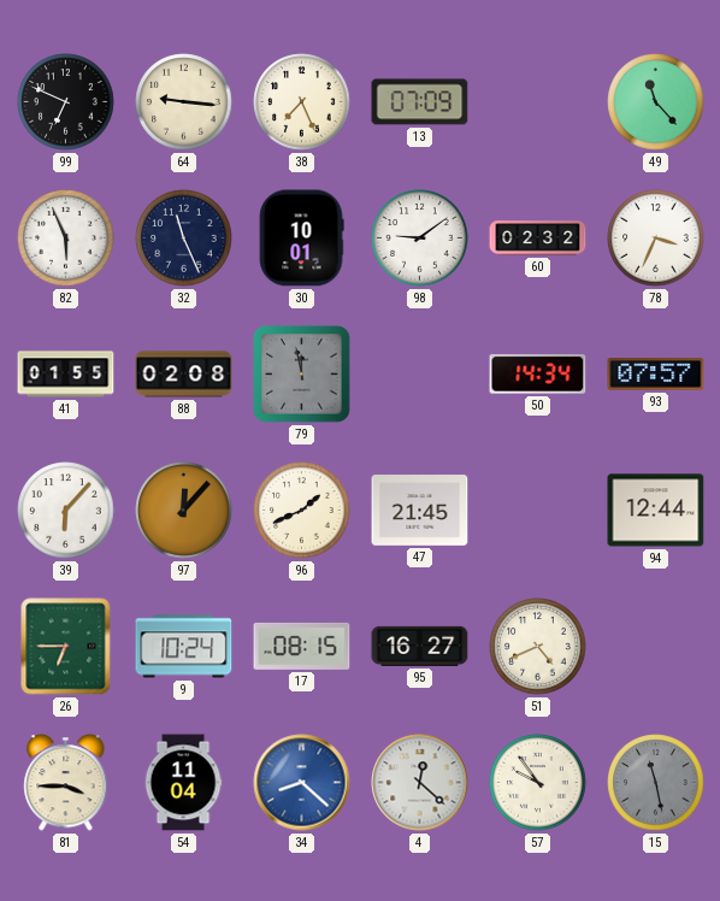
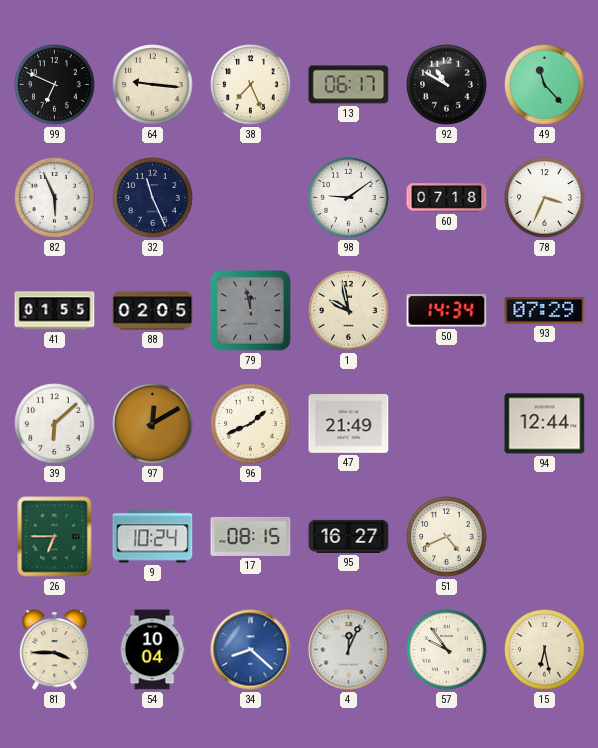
13: 07:09 -> 06:17 (349, 85)
92: none -> 10:50 (447, 85)
30: 10:01 -> none (301, 238)
60: 02:32 -> 07:18 (447, 198)
88: 02:08 -> 02:05 (153, 311)
1: none -> 9:58 (349, 311)
93: 07:57 -> 07:29 (545, 311)
39: 6:07 -> 6:08 (55, 424)
97: 12:07 -> 12:10 (153, 424)
47: 21:45 -> 21:49 (349, 424)
54: 11:04 -> 10:04 (152, 650)
4: 12:22 -> 12:04 (349, 650)
15: 11:28 -> 6:28 (545, 650)
15 dial: grey -> cream (545, 650)
